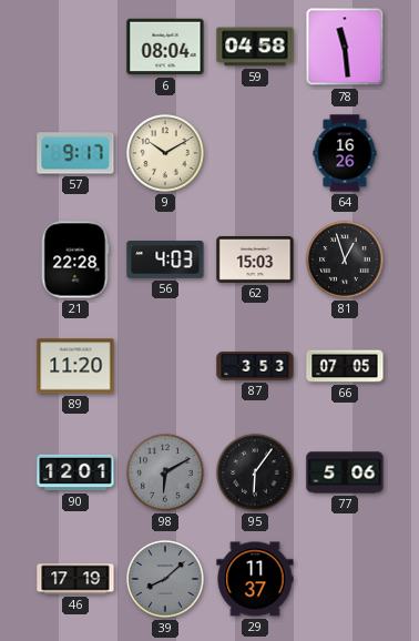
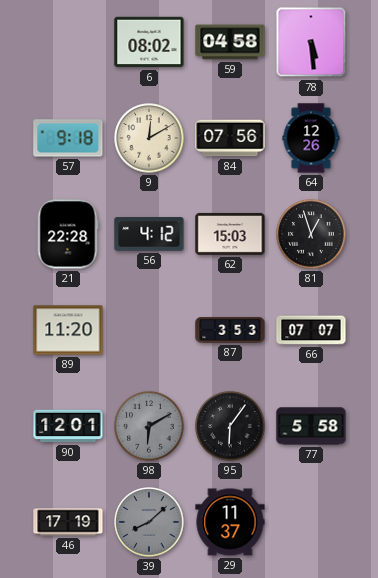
6: 08:04 -> 08:02 (149, 42)
78: 11:29 -> 5:29 (311, 42)
57: 9:17 -> 9:18 (68, 138)
9: 10:10 -> 12:10 (149, 138)
84: none -> 07:56 (230, 138)
64: 16:26 -> 12:26 (311, 138)
56: 4:03 -> 4:12 (149, 234)
66: 07:05 -> 07:07 (311, 330)
77: 5:06 -> 5:58 (311, 426)
